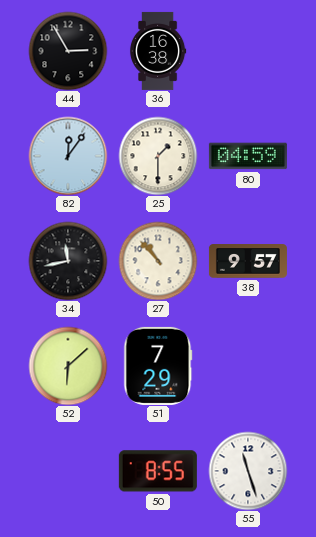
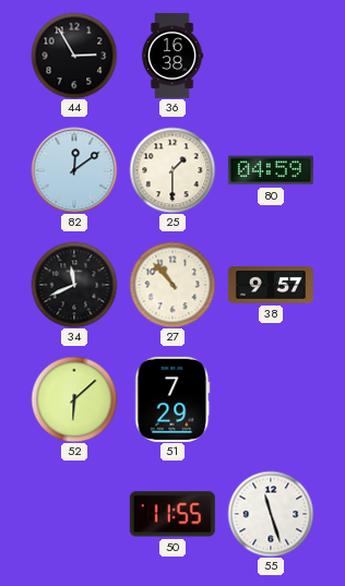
82: 12:06 -> 12:09 (74, 170)
34: 11:43 -> 11:41 (74, 285)
50: 8:55 -> 11:55 (172, 514)
